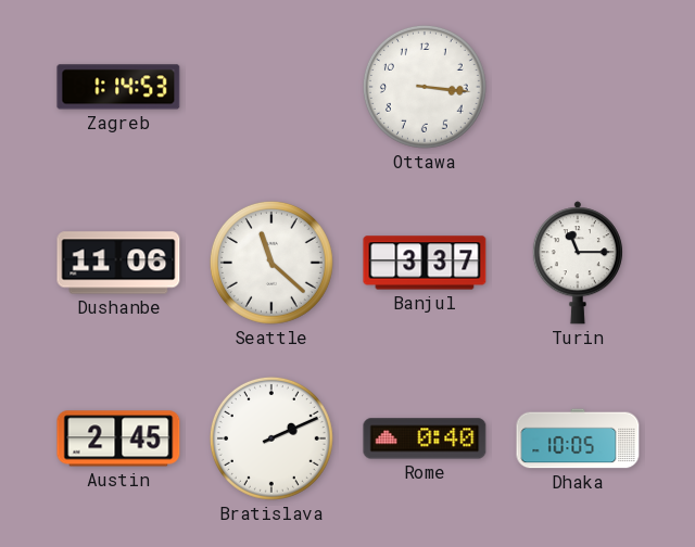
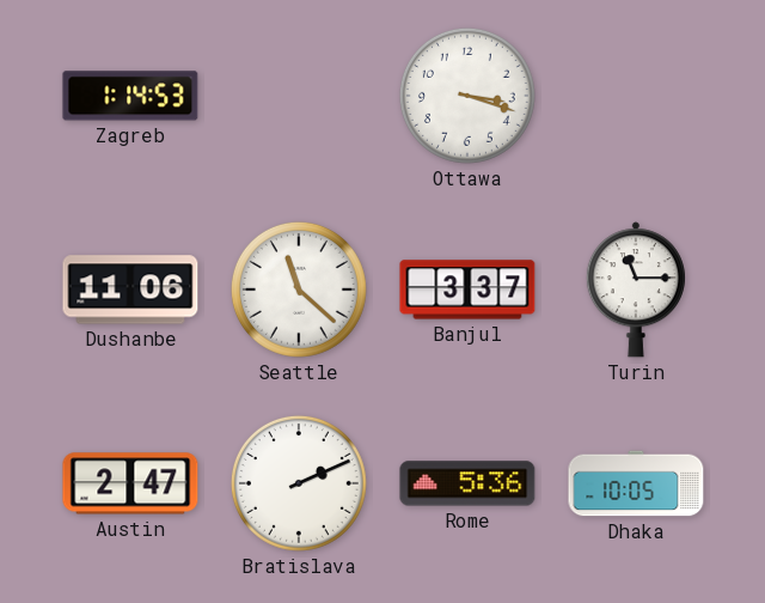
Ottawa: 3:16 -> 3:18 (467, 96)
Austin: 2:45 -> 2:47 (130, 483)
Rome: 0:40 -> 5:36 (467, 483)
